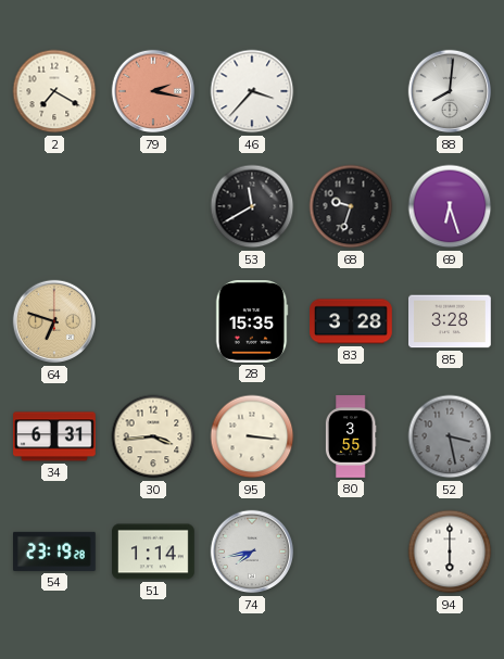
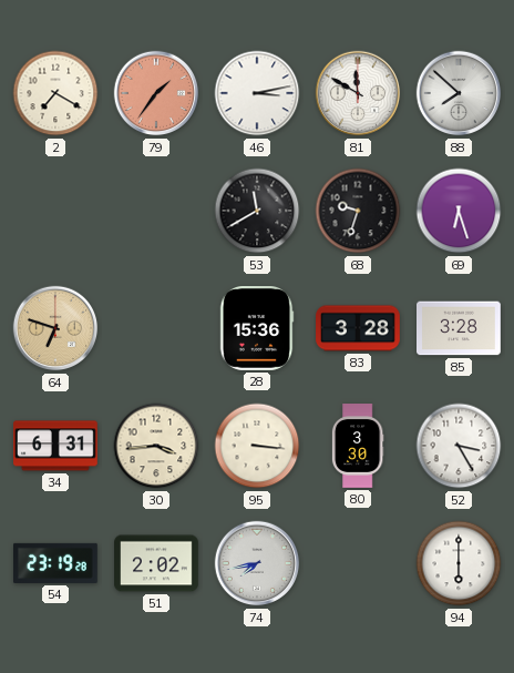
79: 2:17 -> 1:36 (156, 93)
46: 3:37 -> 3:13 (257, 93)
81: none -> 11:50 (358, 93)
88: 8:01 -> 7:52 (459, 93)
28: 15:35 -> 15:36 (257, 329)
80: 3:55 -> 3:30 (358, 446)
52: 3:28 -> 3:25 (459, 446)
52 dial: grey -> white (459, 446)
51: 1:14 -> 2:02 (156, 563)
